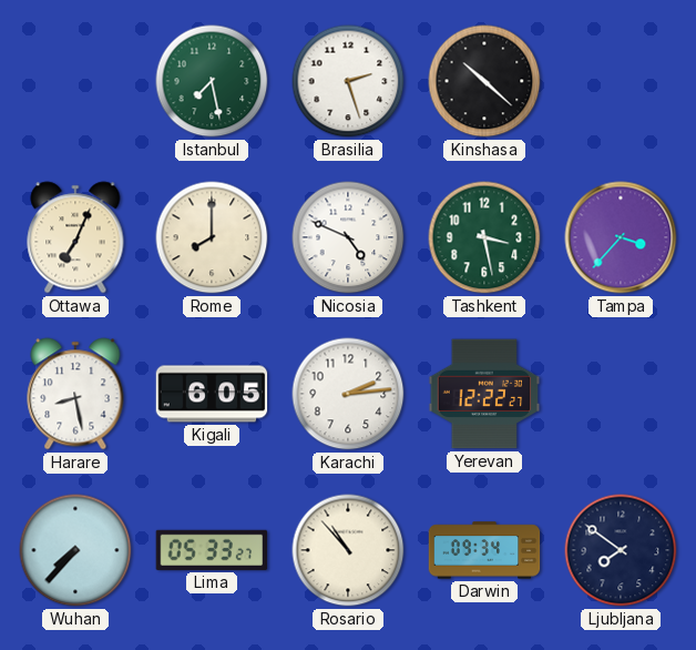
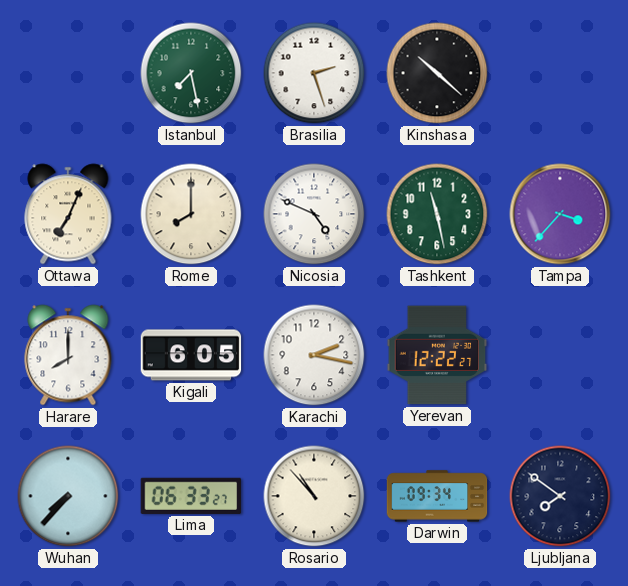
Tashkent: 3:28 -> 11:28 (437, 214)
Harare: 8:28 -> 8:00 (68, 355)
Karachi: 2:14 -> 2:17 (314, 355)
Lima: 05:33 -> 06:33 (191, 496)
